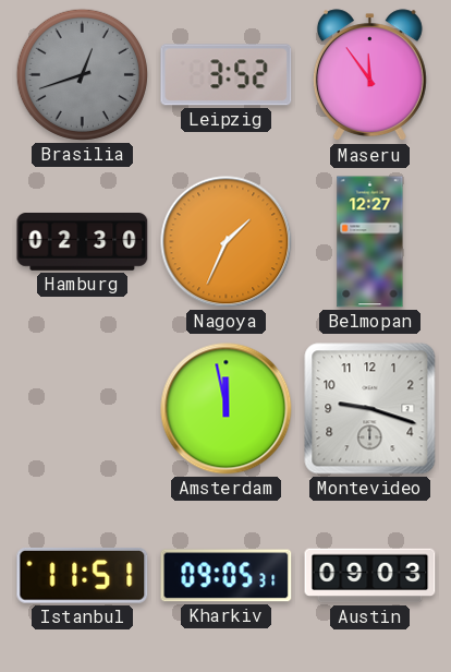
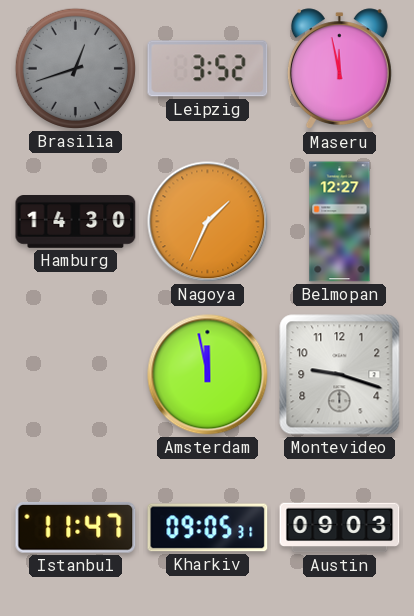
Maseru: 11:54 -> 11:58 (339, 69)
Hamburg: 02:30 -> 14:30 (76, 222)
Istanbul: 11:51 -> 11:47 (76, 528)
